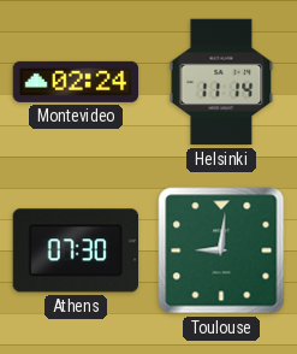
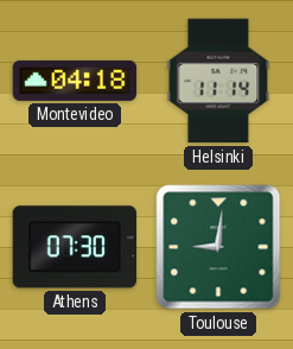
Montevideo: 02:24 -> 04:18 (75, 81)
